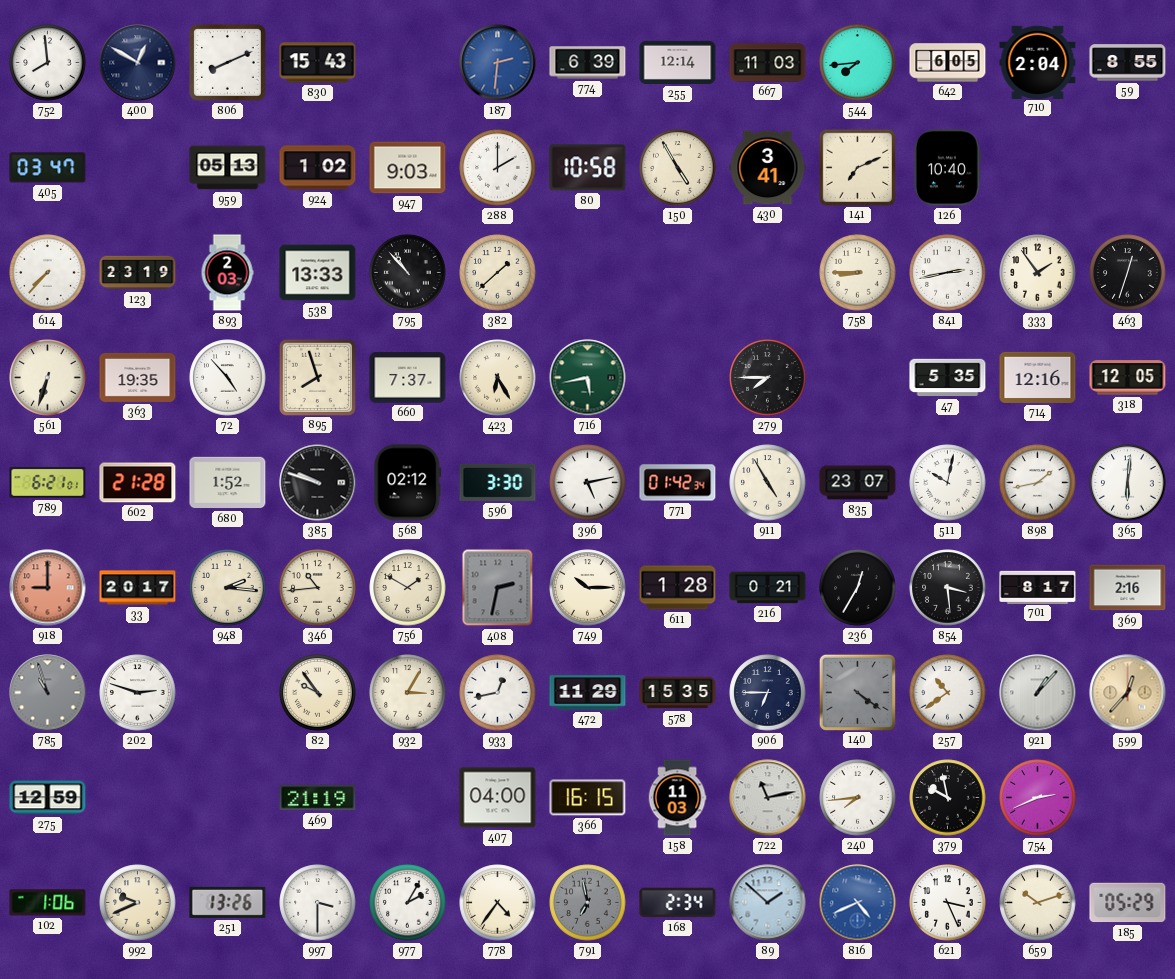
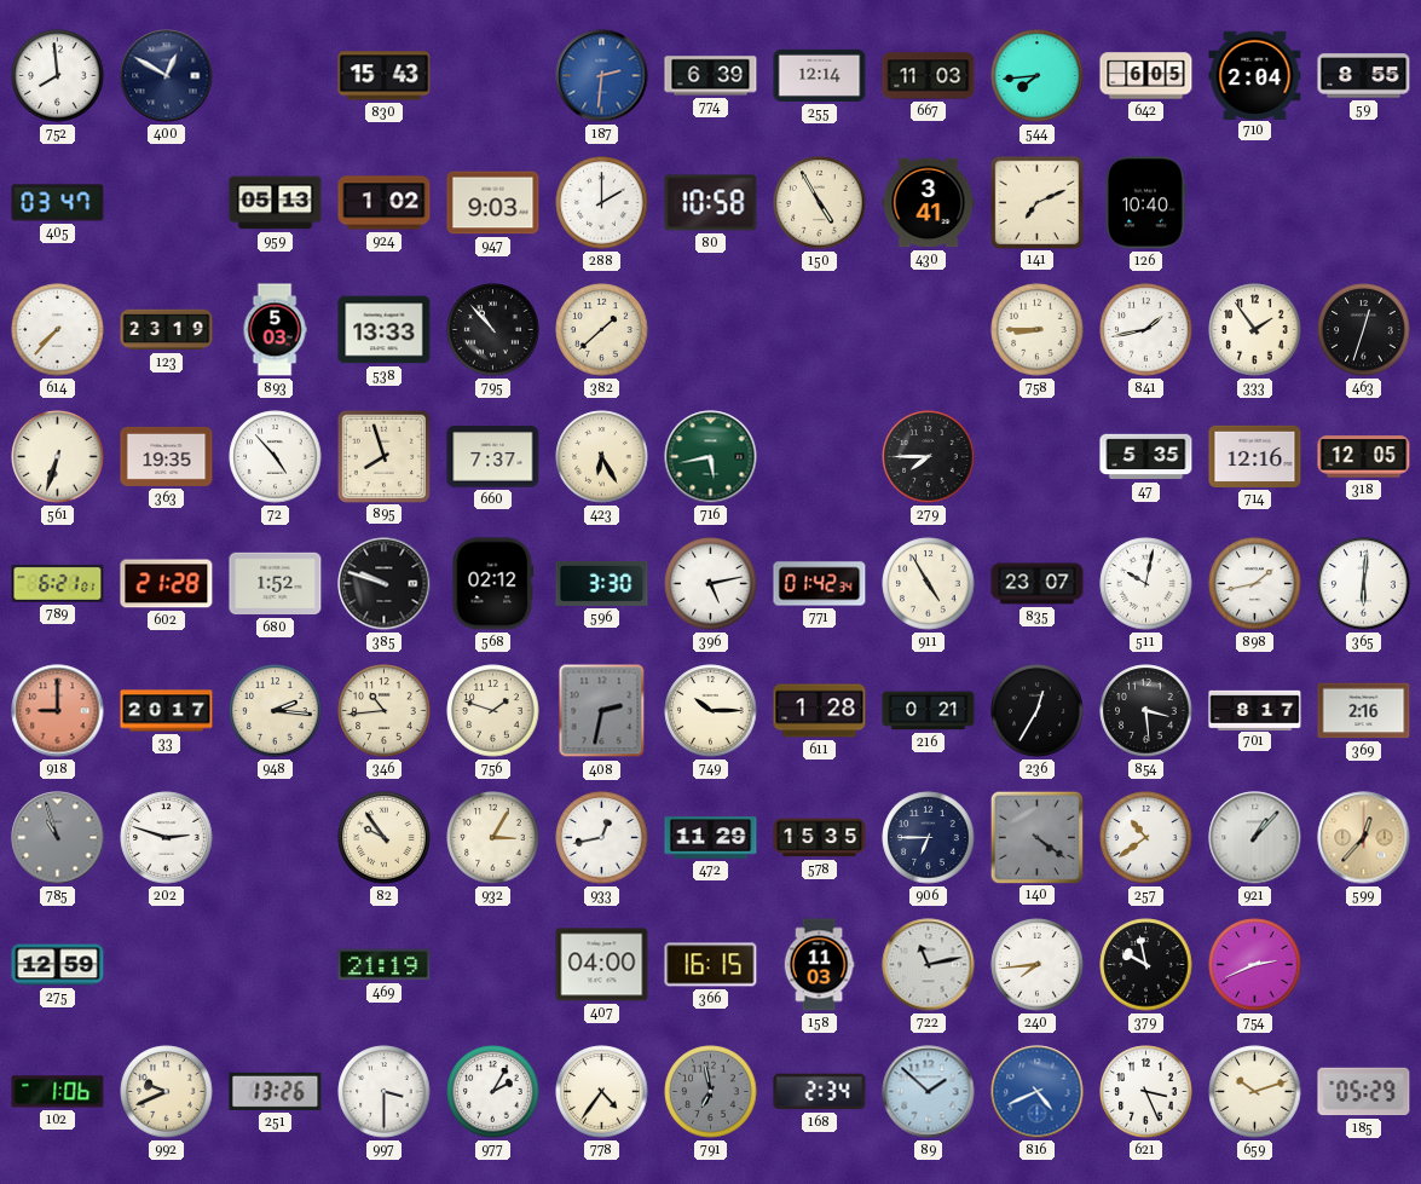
806: 8:11 -> none (228, 63)
893: 2:03 -> 5:03 (275, 330)
841: 2:43 -> 1:43 (1146, 330)
756: 1:50 -> 1:48 (493, 711)
